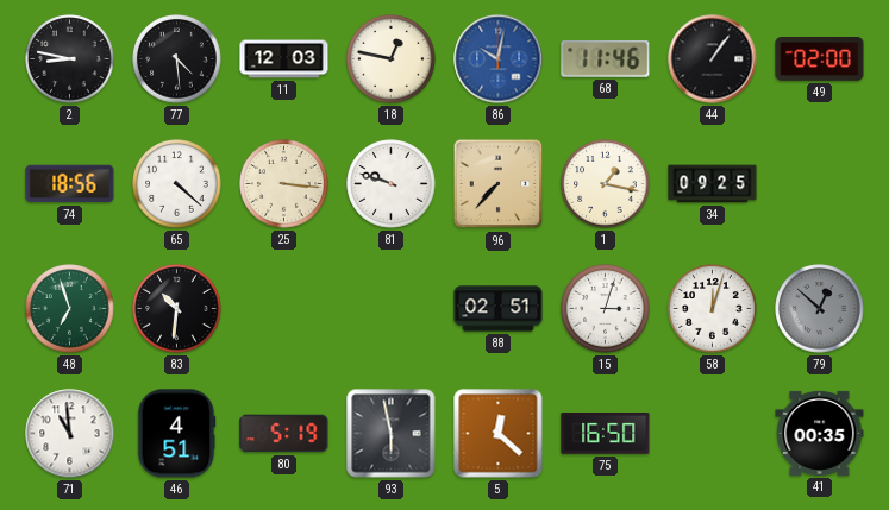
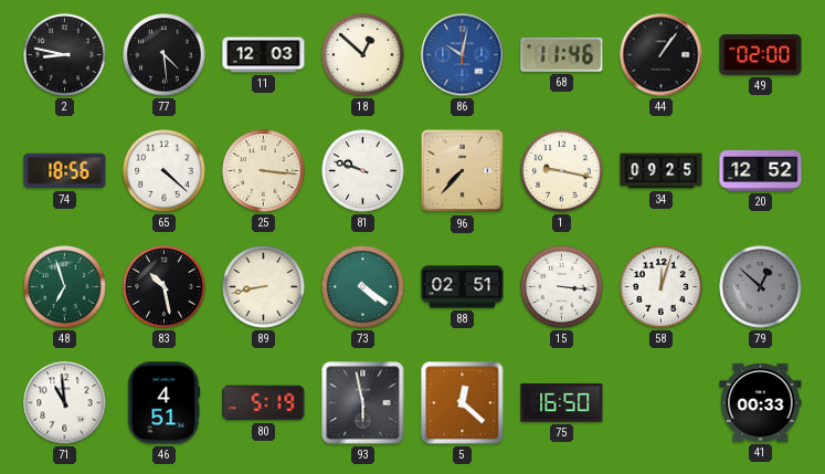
18: 12:47 -> 12:52 (363, 55)
1: 1:17 -> 9:17 (562, 171)
20: none -> 12:52 (761, 170)
83: 10:31 -> 10:28 (165, 287)
89: none -> 8:43 (264, 287)
73: none -> 4:21 (363, 287)
15: 3:03 -> 3:16 (562, 287)
41: 00:35 -> 00:33 (761, 402)
